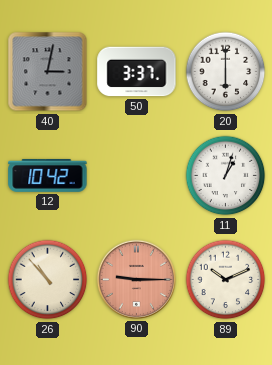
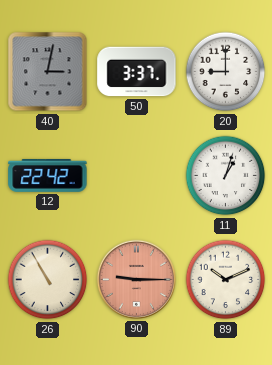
20: 6:00 -> 9:00 (226, 72)
12: 10:42 -> 22:42 (48, 175)
26: 10:53 -> 10:55 (48, 280)
